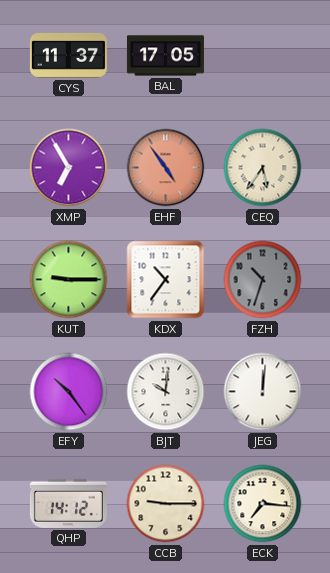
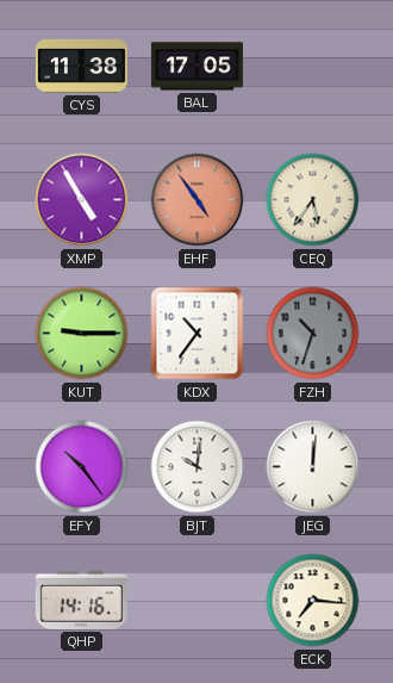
CYS: 11:37 -> 11:38 (81, 67)
XMP: 6:55 -> 4:55 (82, 200)
QHP: 14:12 -> 14:16 (81, 600)
CCB: 9:15 -> none (166, 504)
